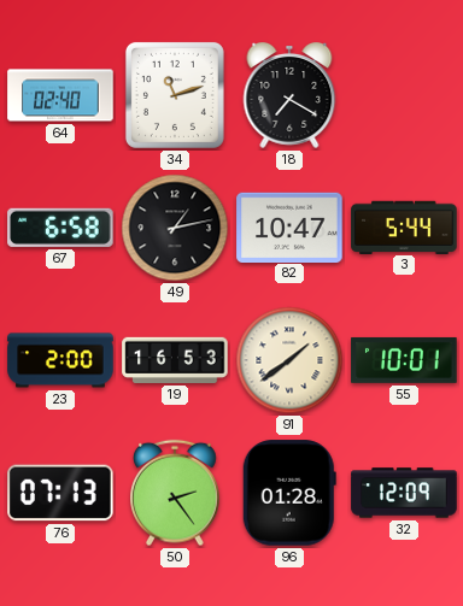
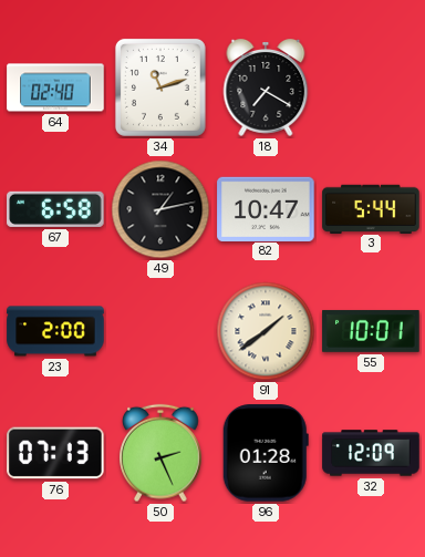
19: 16:53 -> none (175, 360)
50: 2:24 -> 2:26 (160, 453)
